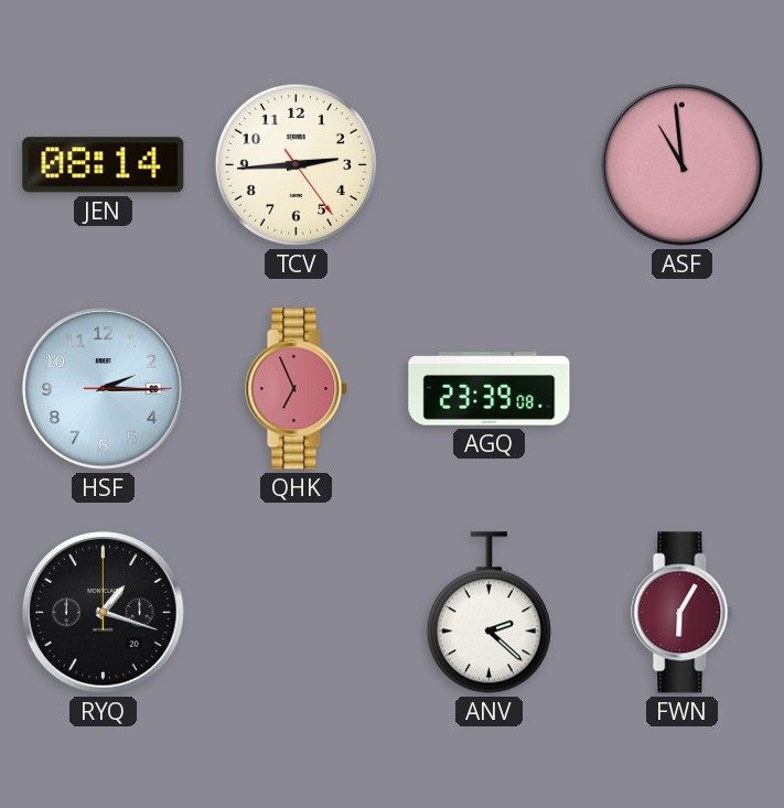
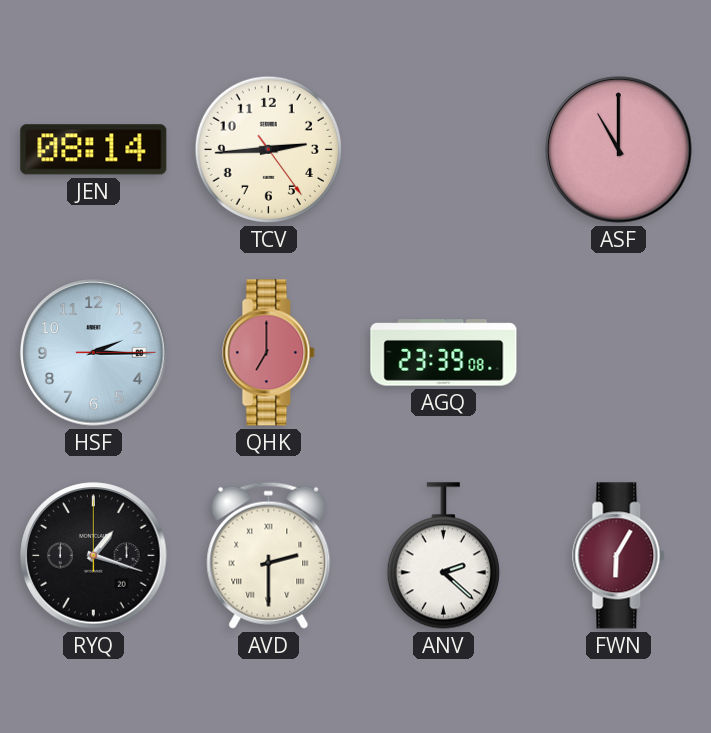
ASF: 10:59 -> 11:00 (619, 150)
QHK: 6:56 -> 7:00 (269, 353)
AVD: none -> 2:30 (269, 555)
